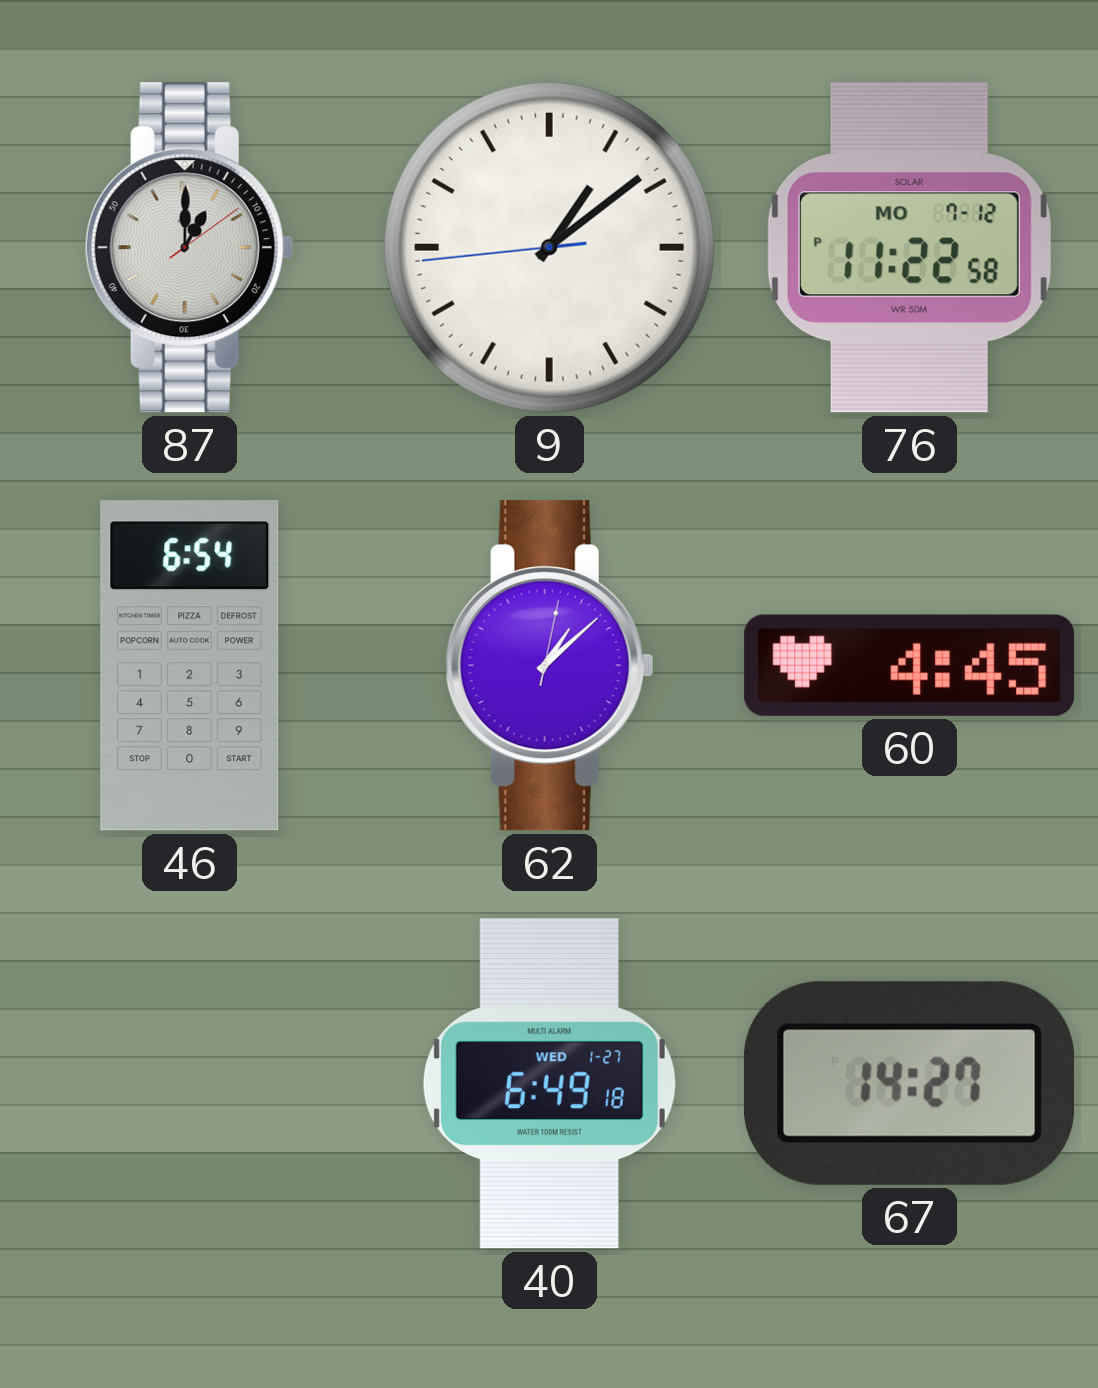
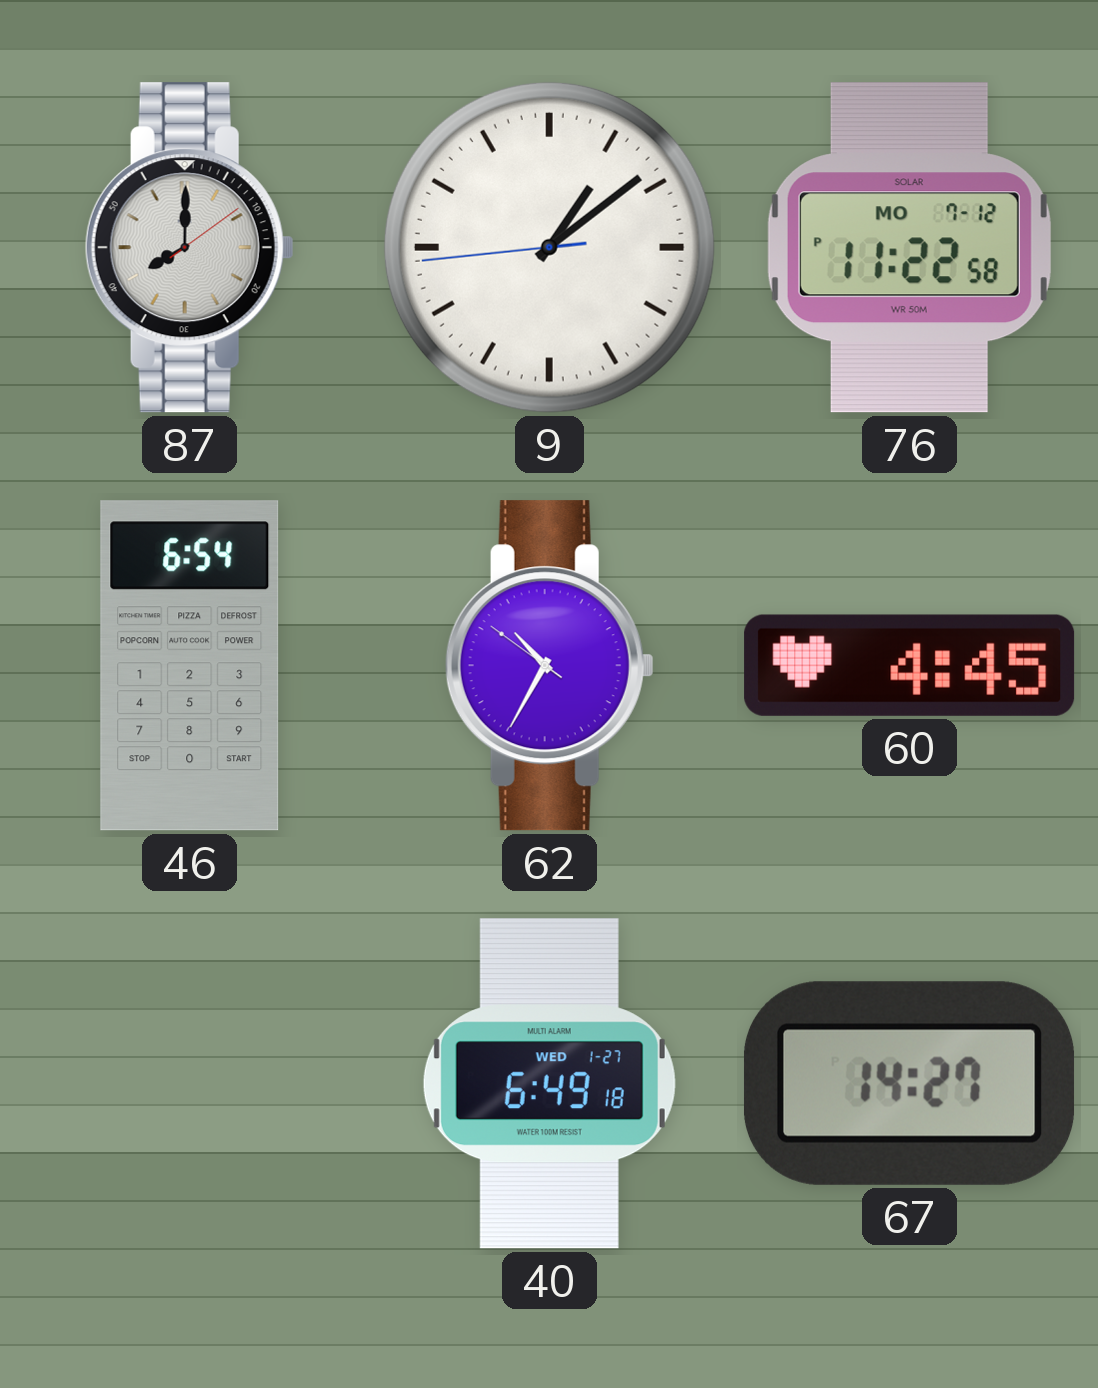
87: 1:00 -> 8:00 (189, 248)
62: 1:08 -> 10:34 (549, 666)
